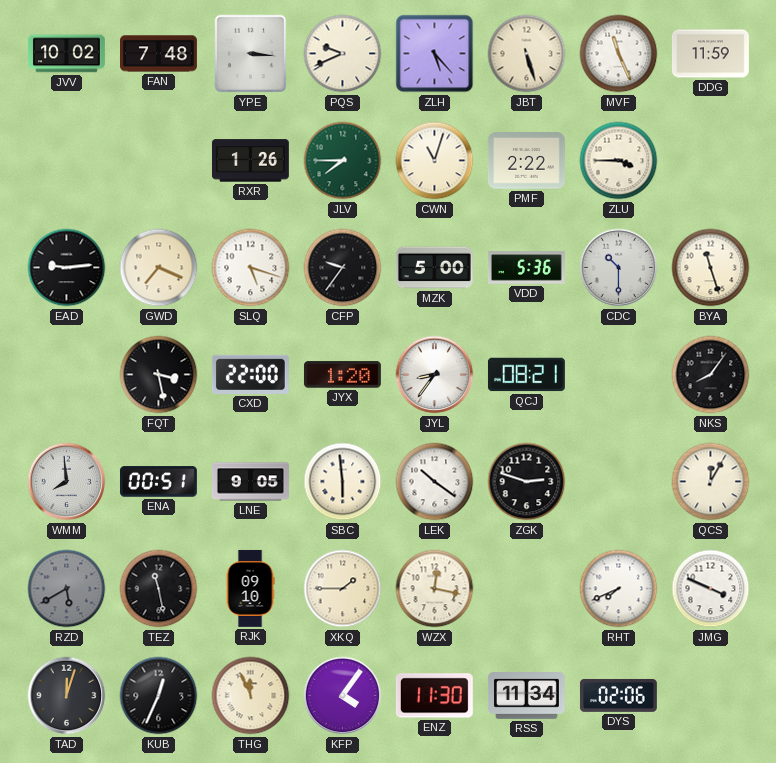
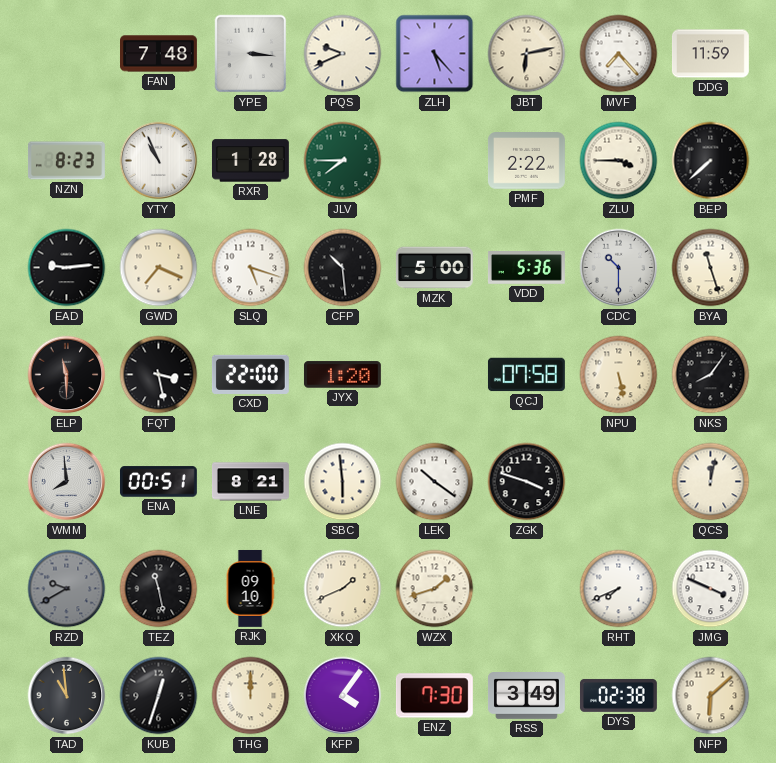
JVV: 10:02 -> none (66, 54)
JBT: 5:27 -> 6:13 (527, 54)
MVF: 11:26 -> 7:23 (619, 54)
NZN: none -> 8:23 (66, 161)
YTY: none -> 10:56 (159, 161)
RXR: 1:26 -> 1:28 (250, 161)
CWN: 11:03 -> none (435, 161)
BEP: none -> 7:38 (711, 161)
CFP: 9:36 -> 10:29 (343, 268)
ELP: none -> 11:30 (67, 375)
JYL: 8:36 -> none (435, 375)
QCJ: 08:21 -> 07:58 (526, 375)
NPU: none -> 5:28 (619, 375)
LNE: 9:05 -> 8:21 (251, 482)
ZGK: 2:48 -> 3:48 (527, 482)
QCS: 12:05 -> 12:02 (711, 482)
RZD: 5:40 -> 9:40 (67, 589)
XKQ: 1:45 -> 1:41 (343, 589)
WZX: 12:17 -> 1:42 (435, 589)
TAD: 12:03 -> 10:59 (67, 696)
KUB: 12:34 -> 12:33 (159, 696)
THG: 11:56 -> 12:00 (251, 696)
ENZ: 11:30 -> 7:30 (434, 696)
RSS: 11:34 -> 3:49 (526, 696)
DYS: 02:06 -> 02:38 (618, 695)
NFP: none -> 6:08 (711, 696)
